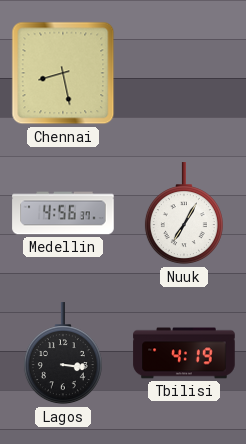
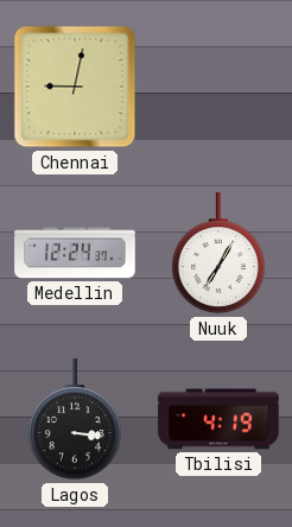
Chennai: 8:28 -> 9:02 (75, 87)
Medellin: 4:56 -> 12:24 (75, 253)
